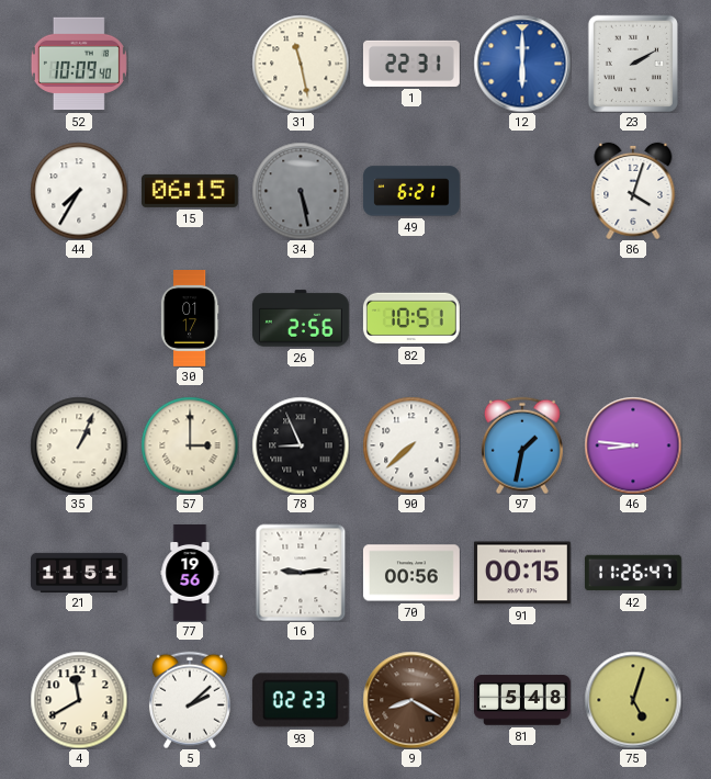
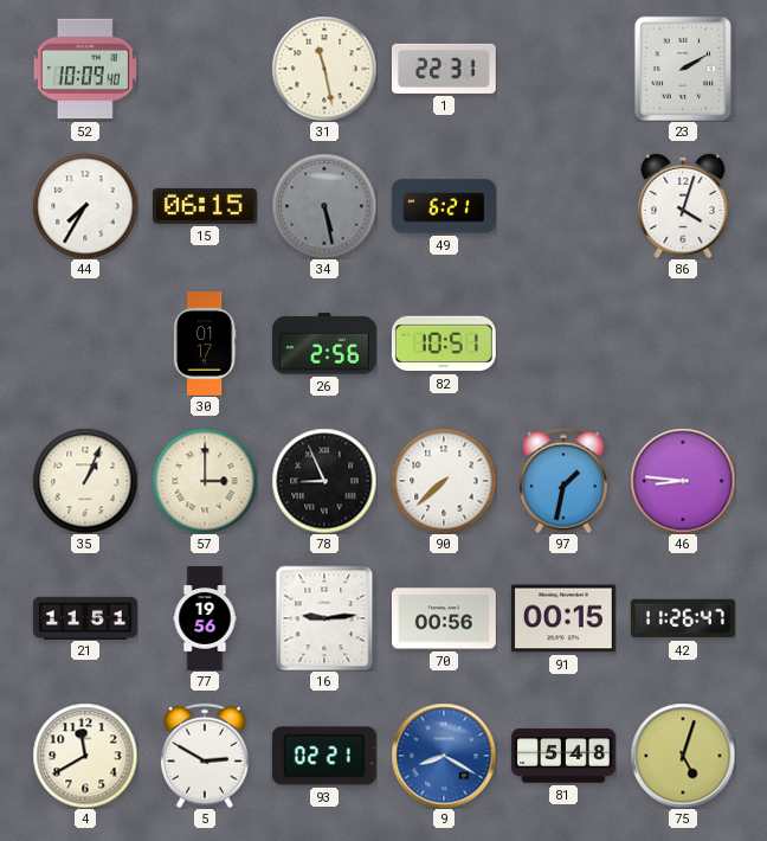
12: 6:00 -> none (522, 64)
5: 2:08 -> 2:50 (205, 756)
93: 02:23 -> 02:21 (324, 756)
9 dial: brown -> blue (444, 756)
